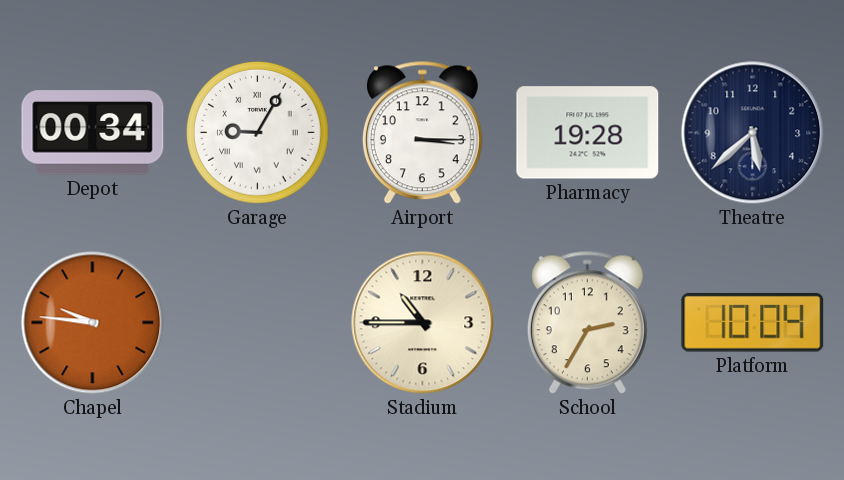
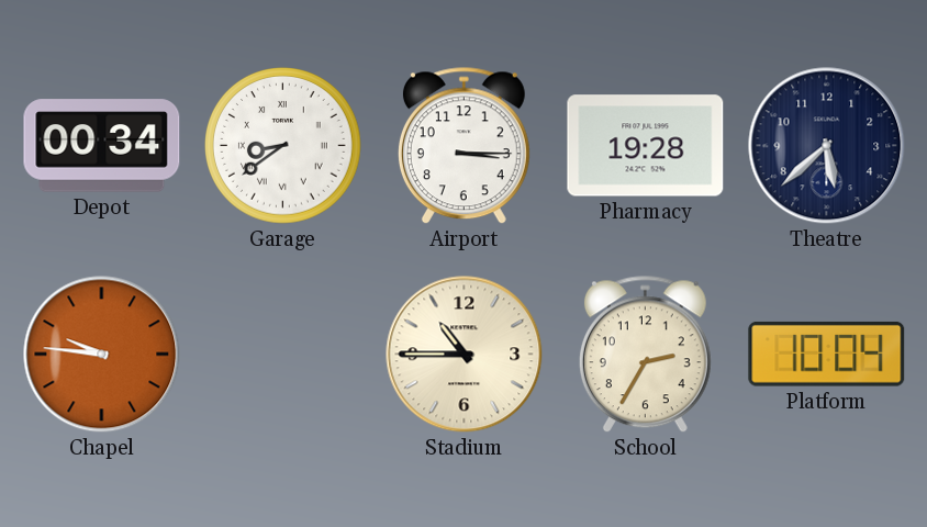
Garage: 9:05 -> 8:39 (283, 146)
